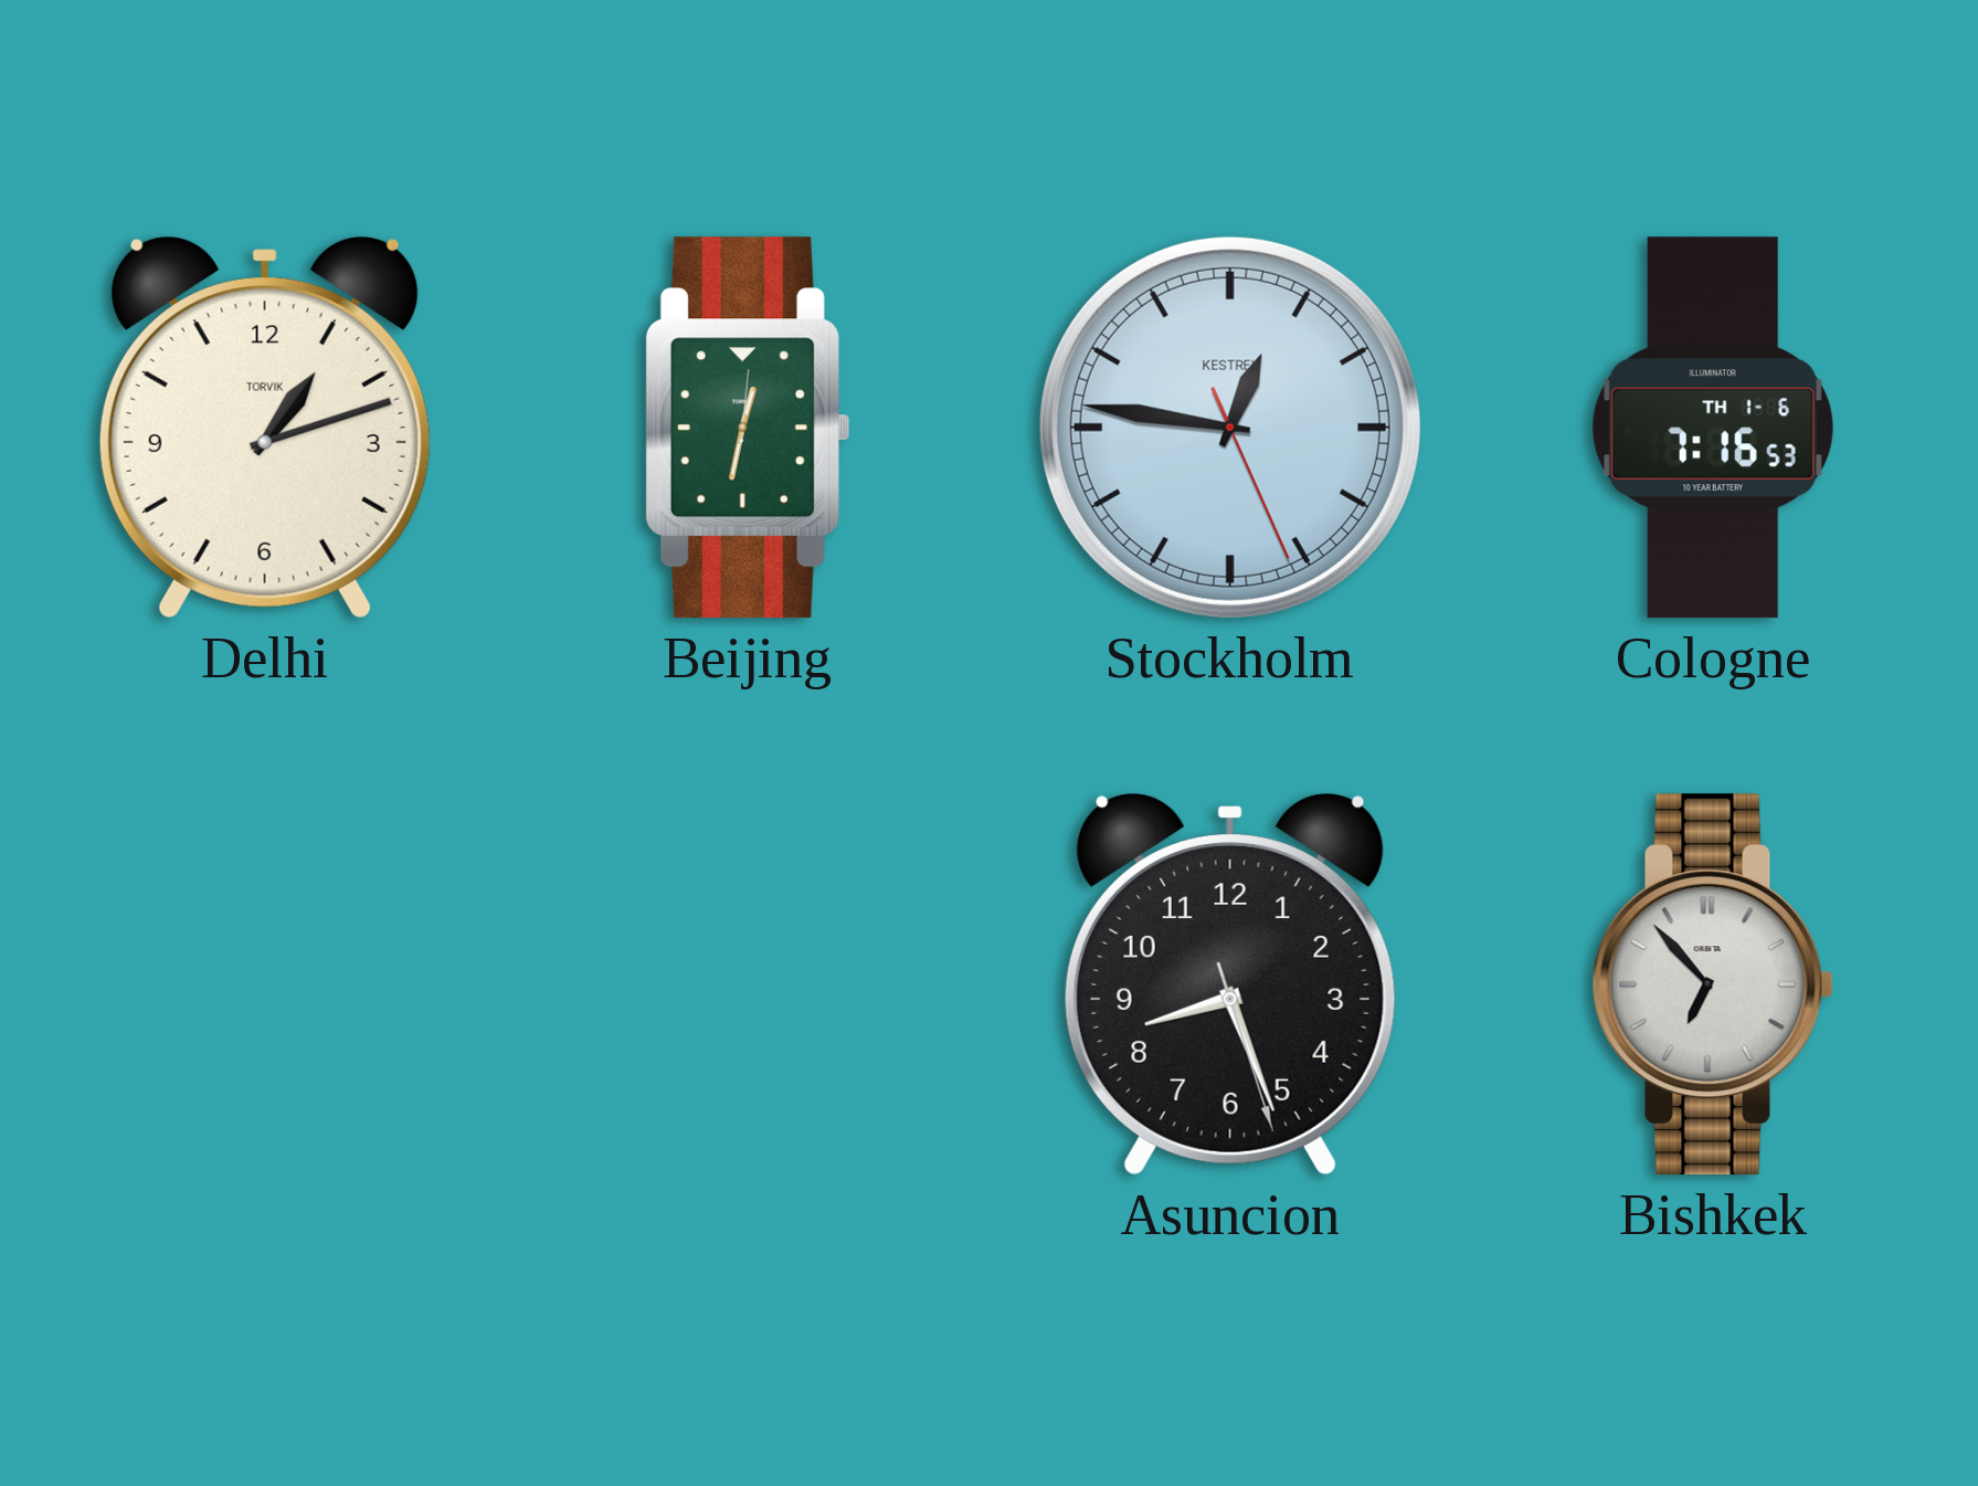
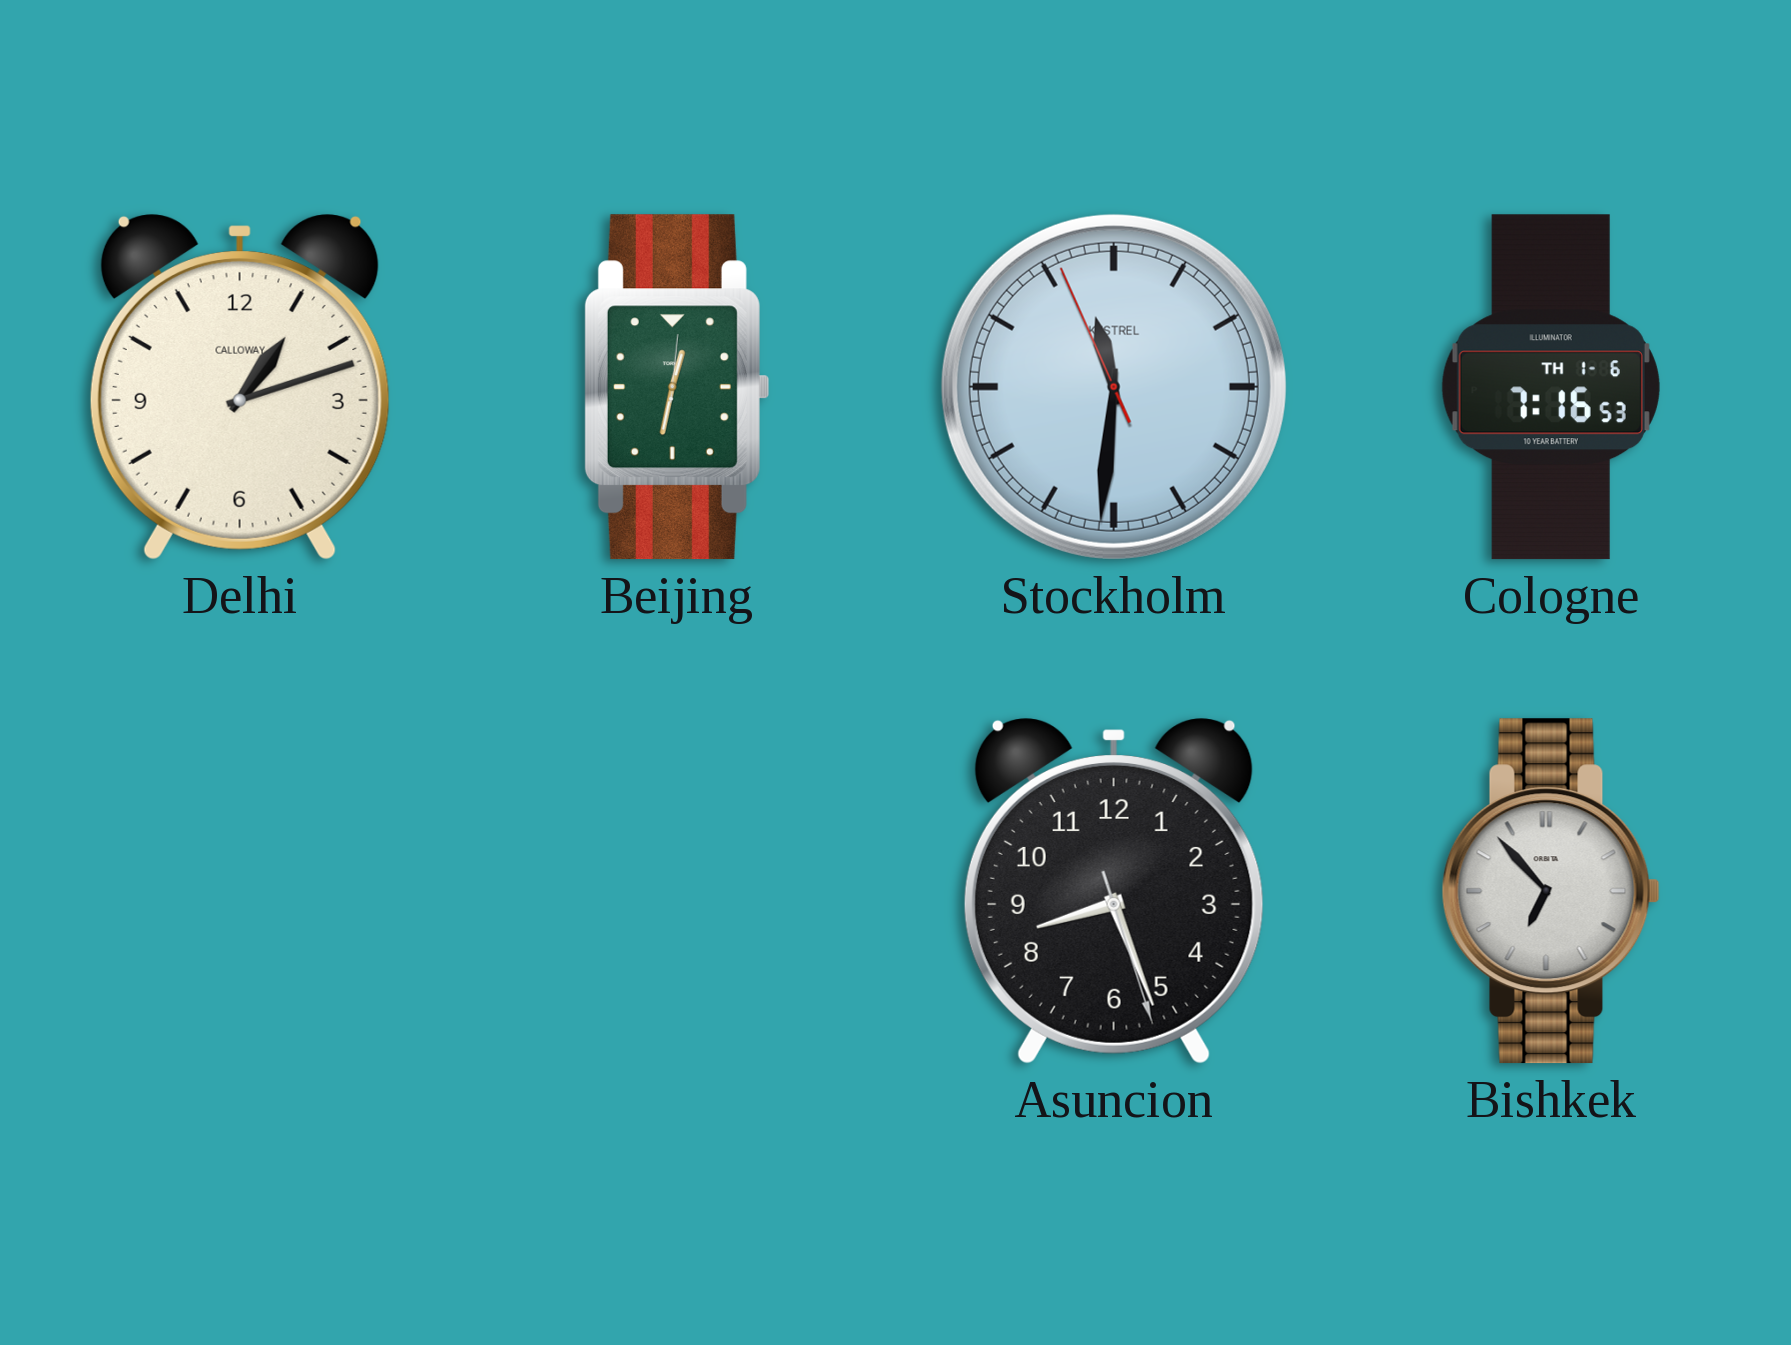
Delhi brand: TORVIK -> CALLOWAY (240, 387)
Stockholm: 12:46 -> 11:30 (1114, 387)
